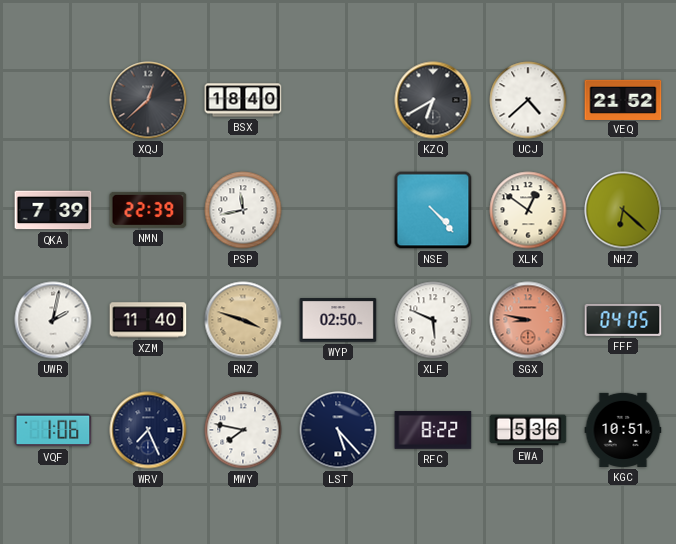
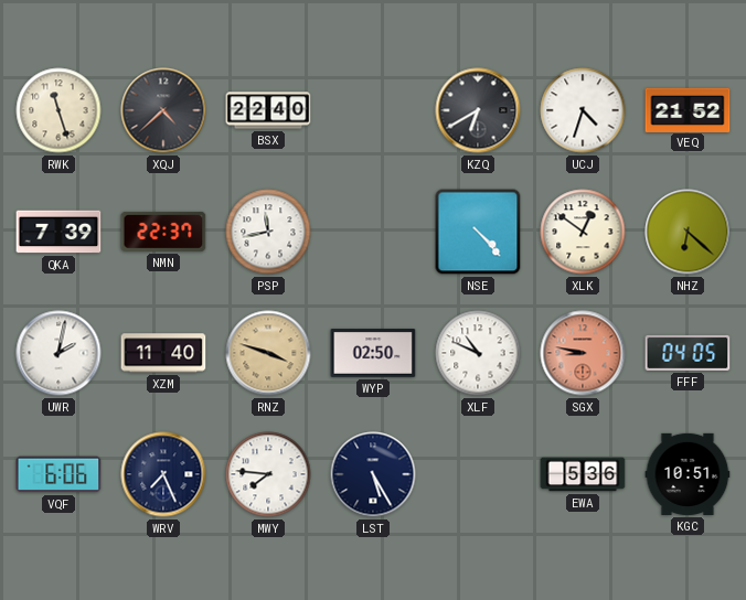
RWK: none -> 11:27 (58, 110)
XQJ: 12:38 -> 4:38 (163, 110)
BSX: 18:40 -> 22:40 (268, 110)
UCJ: 4:38 -> 4:33 (583, 110)
NMN: 22:39 -> 22:37 (163, 232)
XLF: 5:49 -> 10:49 (478, 353)
VQF: 1:06 -> 6:06 (58, 474)
MWY: 7:47 -> 7:46 (268, 474)
LST: 5:23 -> 5:25 (373, 474)
RFC: 8:22 -> none (433, 430)
